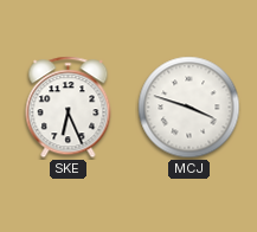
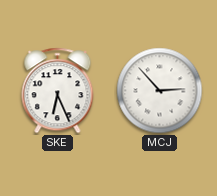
MCJ: 3:48 -> 2:53 (160, 91)
